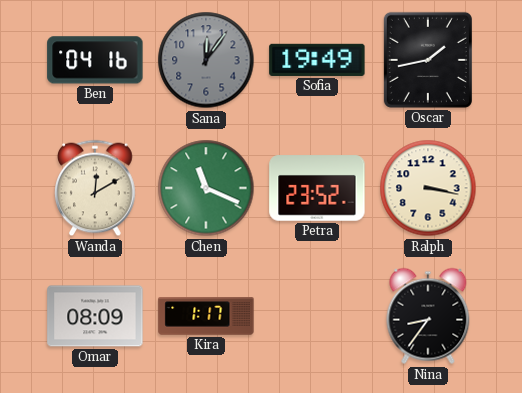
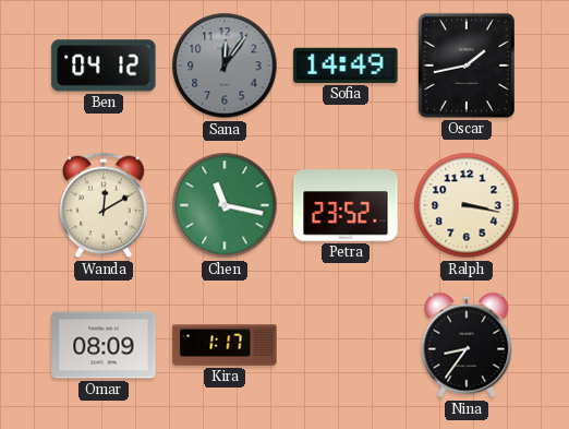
Ben: 04:16 -> 04:12 (104, 65)
Sofia: 19:49 -> 14:49 (346, 65)
Chen: 11:19 -> 11:17 (225, 205)
